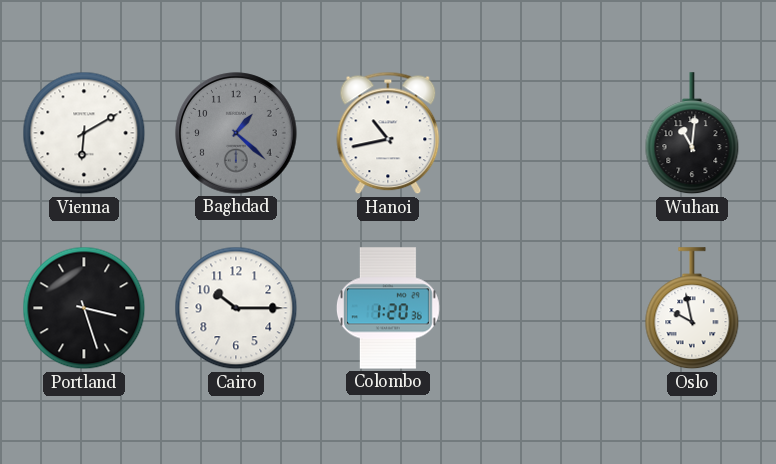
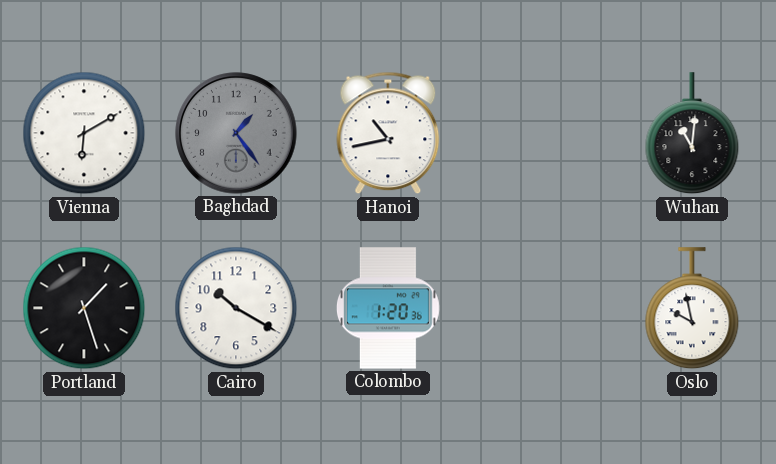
Baghdad: 1:22 -> 1:24 (236, 133)
Portland: 3:27 -> 1:27 (84, 308)
Cairo: 10:15 -> 10:20 (236, 308)
